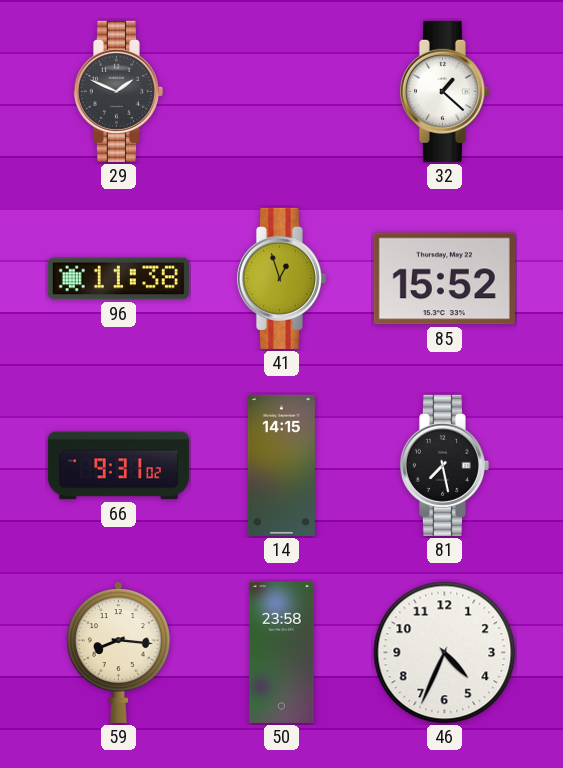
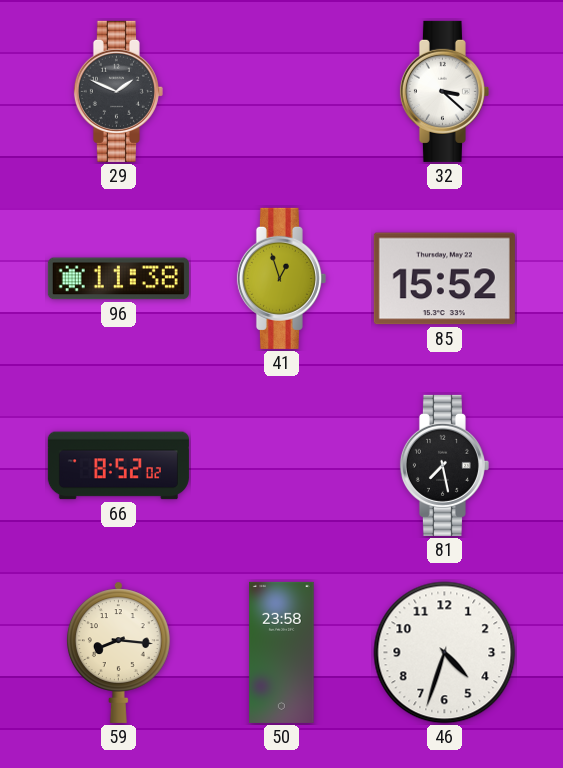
32: 1:22 -> 3:22 (444, 91)
66: 9:31 -> 8:52 (118, 466)
14: 14:15 -> none (281, 465)
46: 4:34 -> 4:33 (445, 653)
